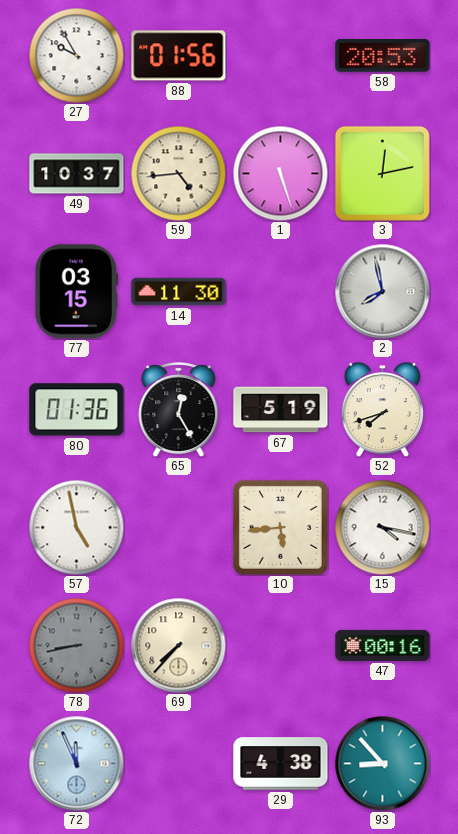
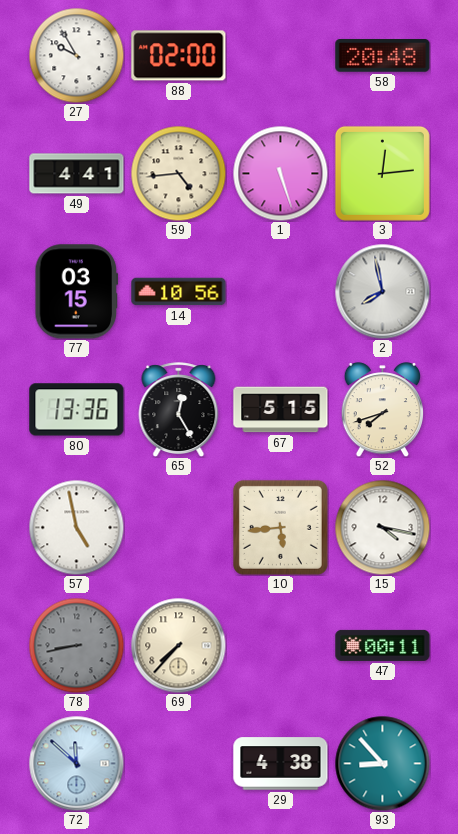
88: 01:56 -> 02:00 (179, 56)
58: 20:53 -> 20:48 (383, 56)
49: 10:37 -> 4:41 (77, 174)
3: 12:13 -> 12:14 (382, 173)
14: 11:30 -> 10:56 (179, 292)
80: 01:36 -> 13:36 (77, 410)
67: 5:19 -> 5:15 (281, 410)
47: 00:16 -> 00:11 (383, 645)
72: 11:56 -> 11:52 (76, 763)
